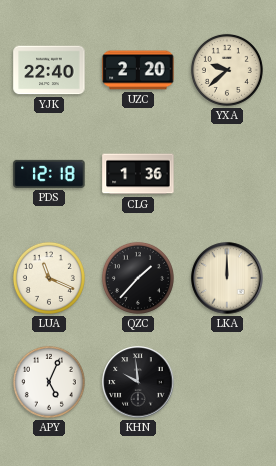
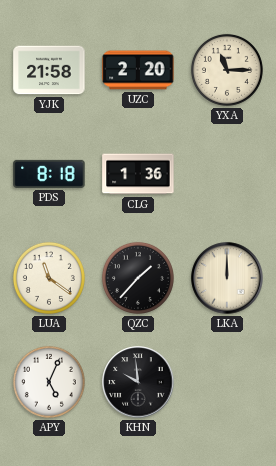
YJK: 22:40 -> 21:58 (49, 70)
YXA: 9:38 -> 11:15 (227, 70)
PDS: 12:18 -> 8:18 (49, 174)
LUA: 11:19 -> 11:21 (49, 278)
